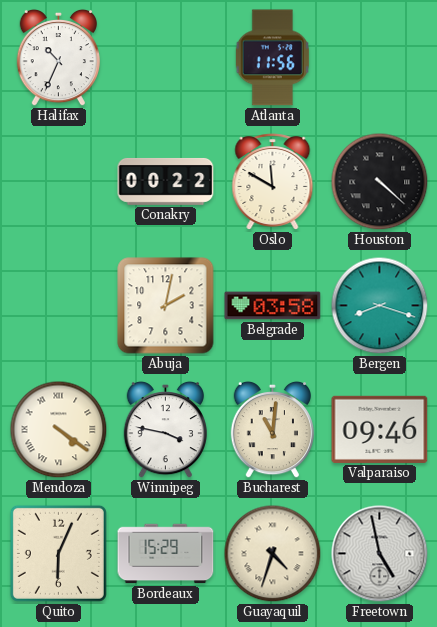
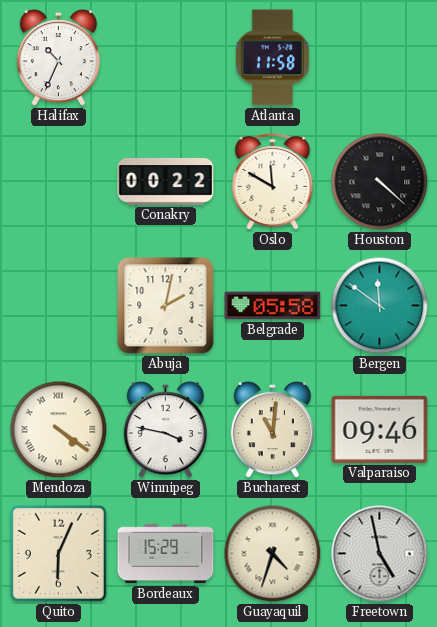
Atlanta: 11:56 -> 11:58 (272, 58)
Belgrade: 03:58 -> 05:58 (273, 306)
Bergen: 8:18 -> 11:51 (380, 306)
